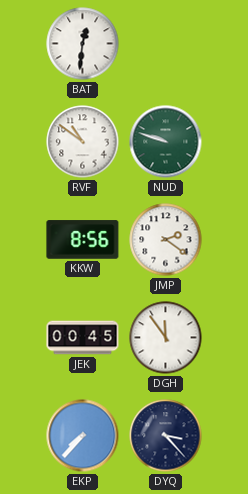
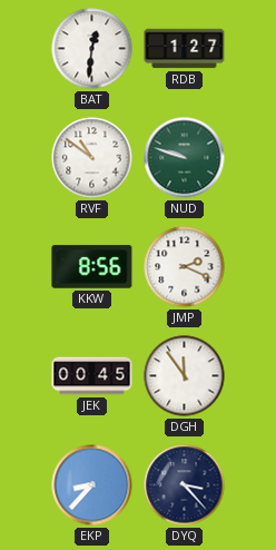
RDB: none -> 1:27 (185, 49)
JMP: 2:21 -> 2:19 (185, 267)
EKP: 7:37 -> 8:37 (92, 485)
